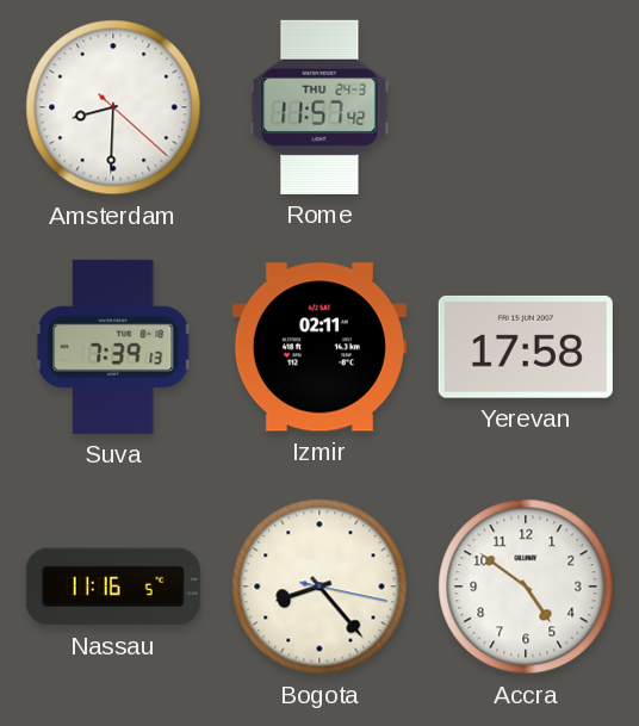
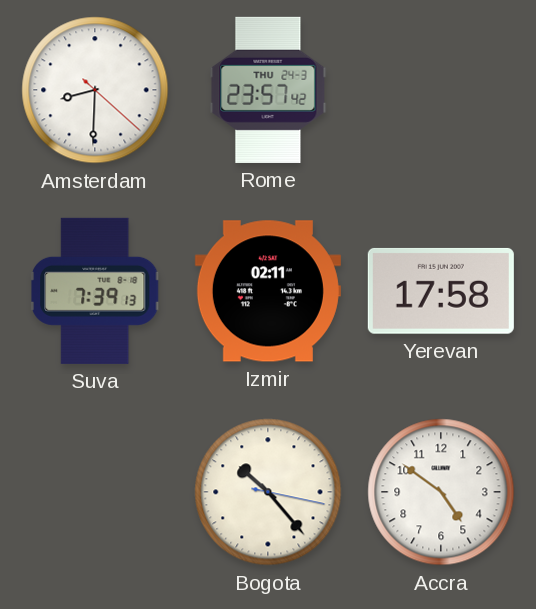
Rome: 11:57 -> 23:57 (268, 90)
Nassau: 11:16 -> none (113, 587)
Bogota: 8:23 -> 10:23 (268, 492)
